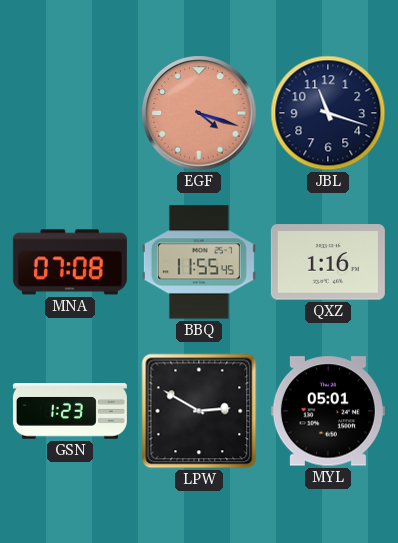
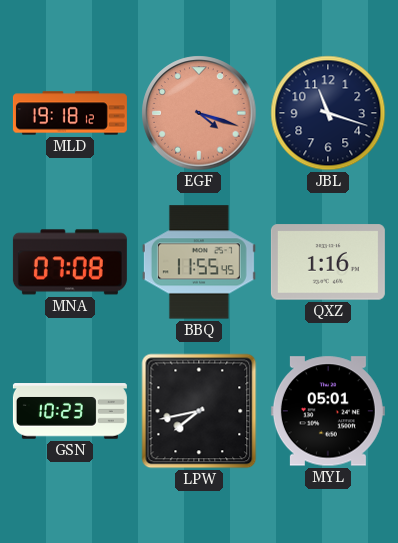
MLD: none -> 19:18 (70, 113)
GSN: 1:23 -> 10:23 (70, 411)
LPW: 2:50 -> 7:43 (199, 411)
